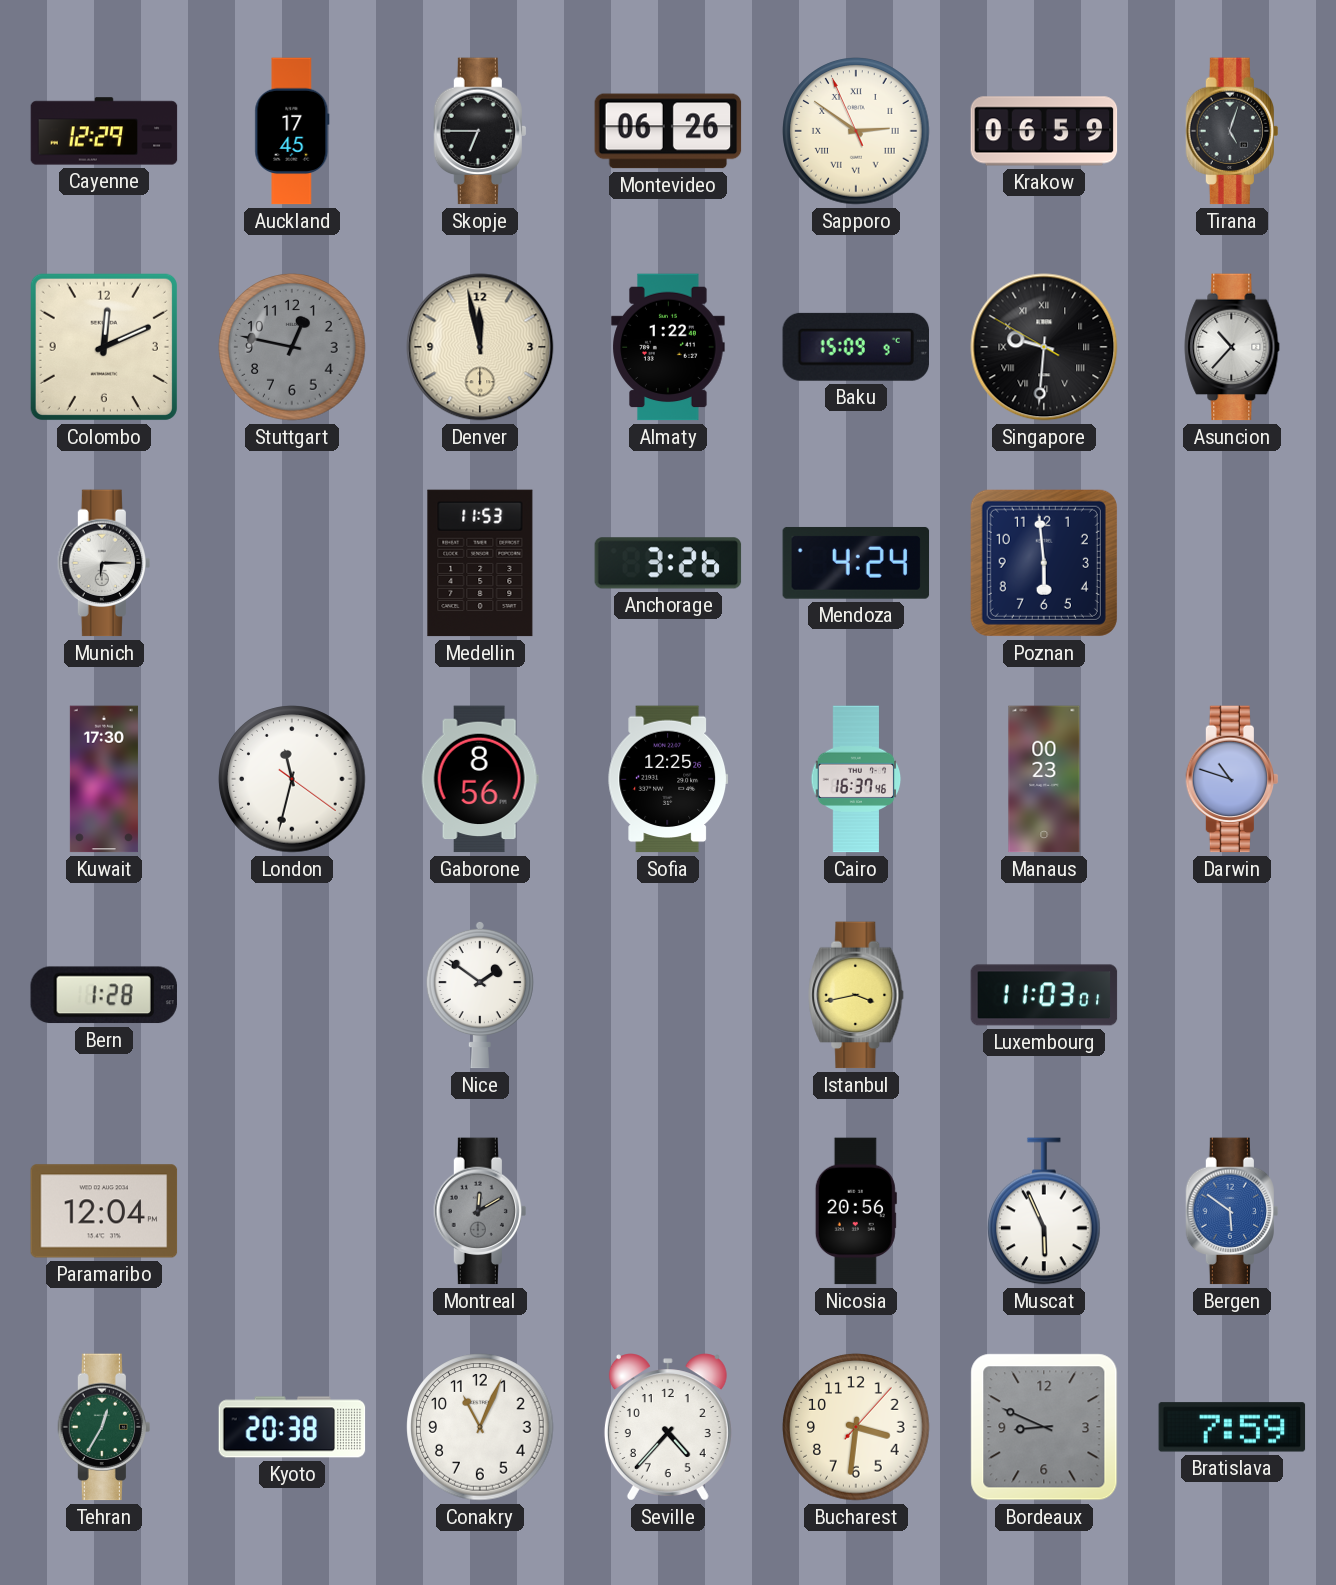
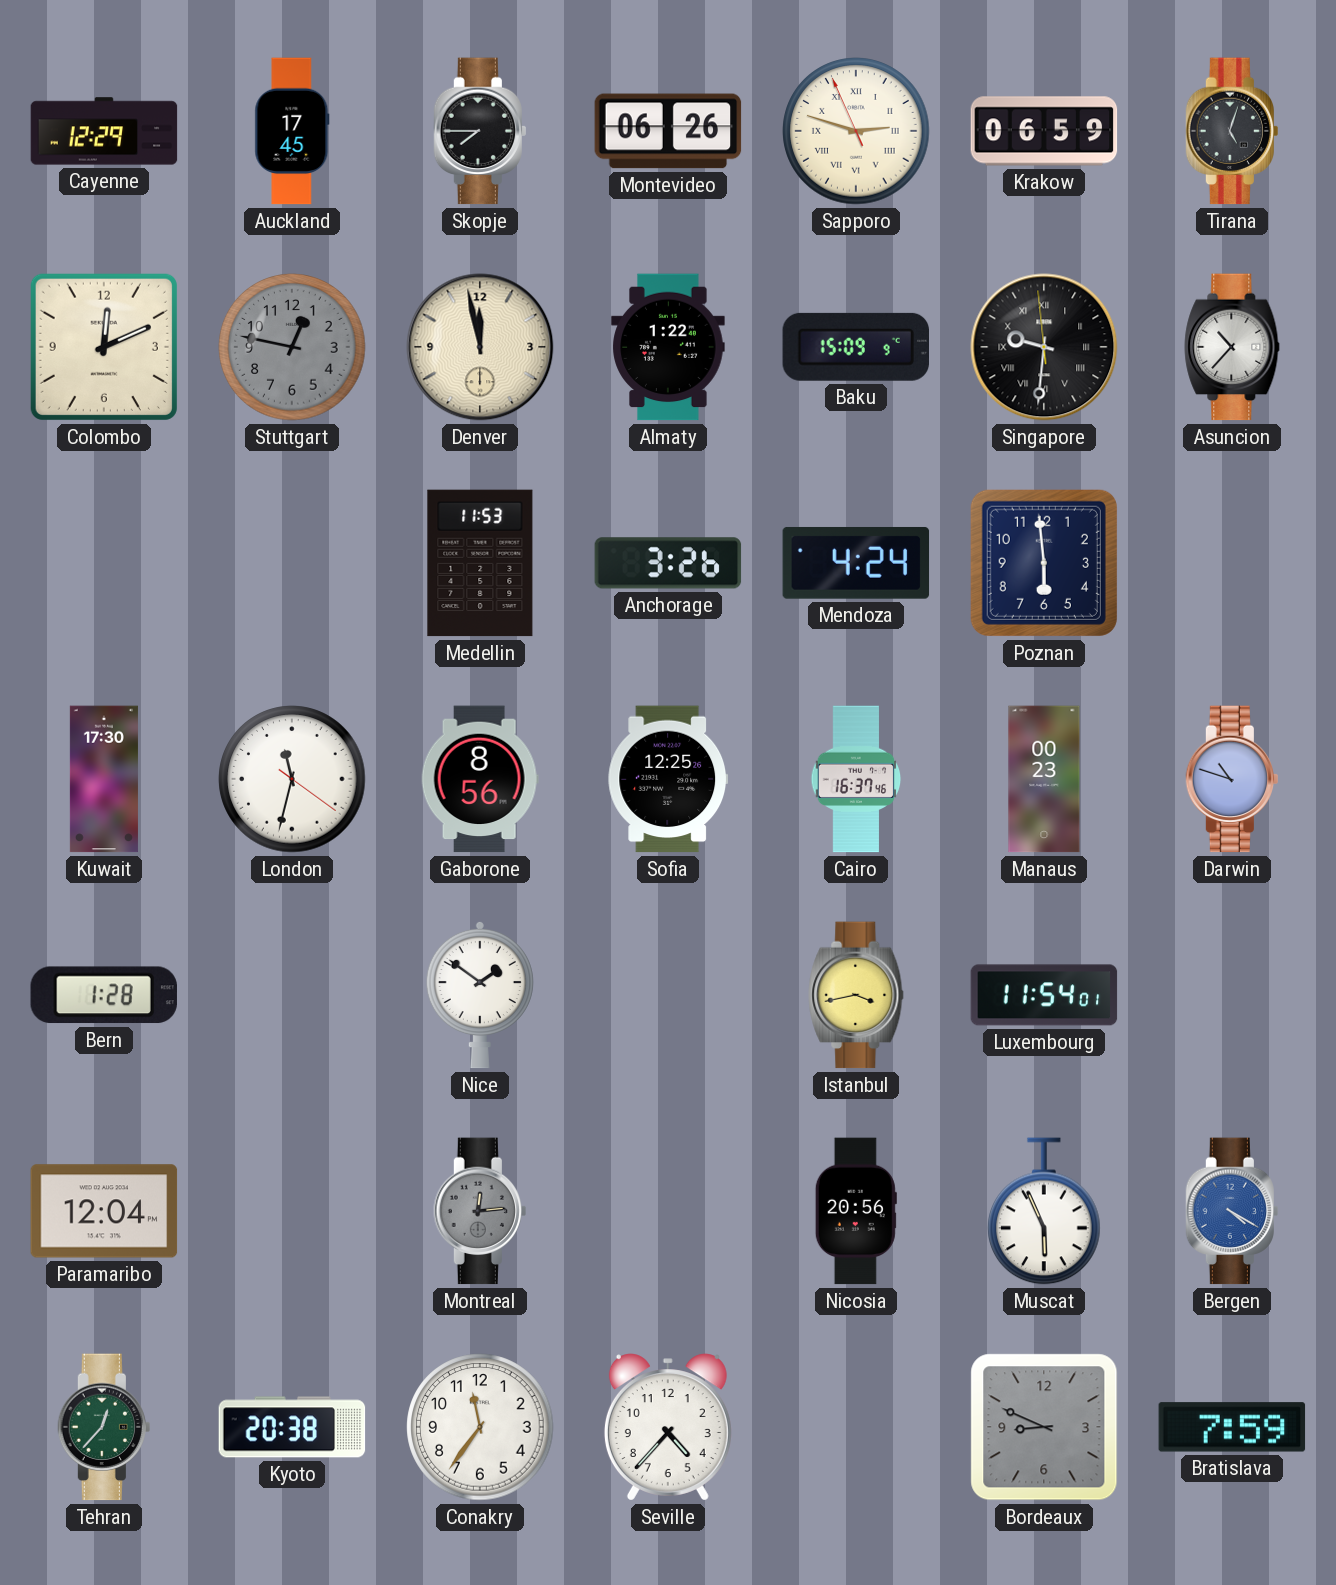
Skopje: 6:45 -> 7:45 (479, 131)
Sapporo: 2:50 -> 2:47 (856, 131)
Singapore: 9:30:50 -> 9:30:59 (1044, 347)
Munich: 6:15 -> none (103, 563)
Luxembourg: 11:03 -> 11:54 (1044, 995)
Montreal: 12:10 -> 12:14 (479, 1211)
Bergen: 5:51 -> 4:20 (1231, 1211)
Tehran: 12:35 -> 12:37 (103, 1427)
Conakry: 11:04 -> 11:36 (480, 1427)
Bucharest: 3:31 -> none (856, 1427)
